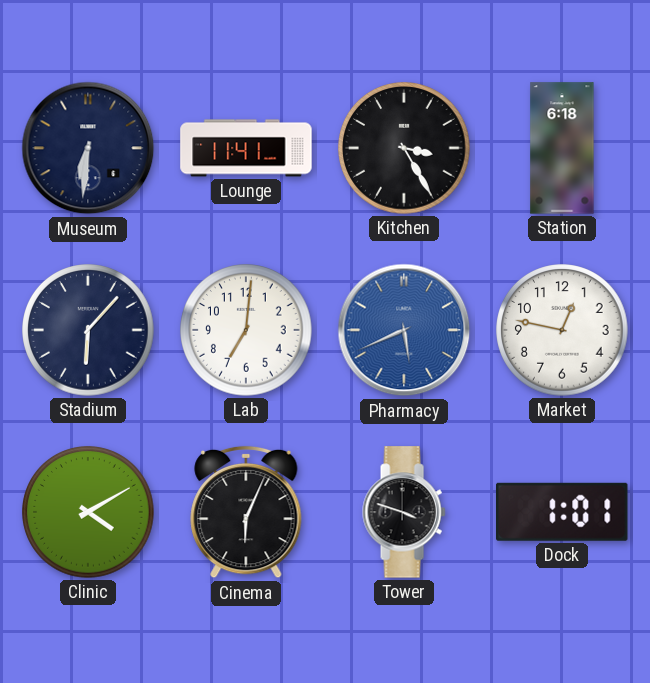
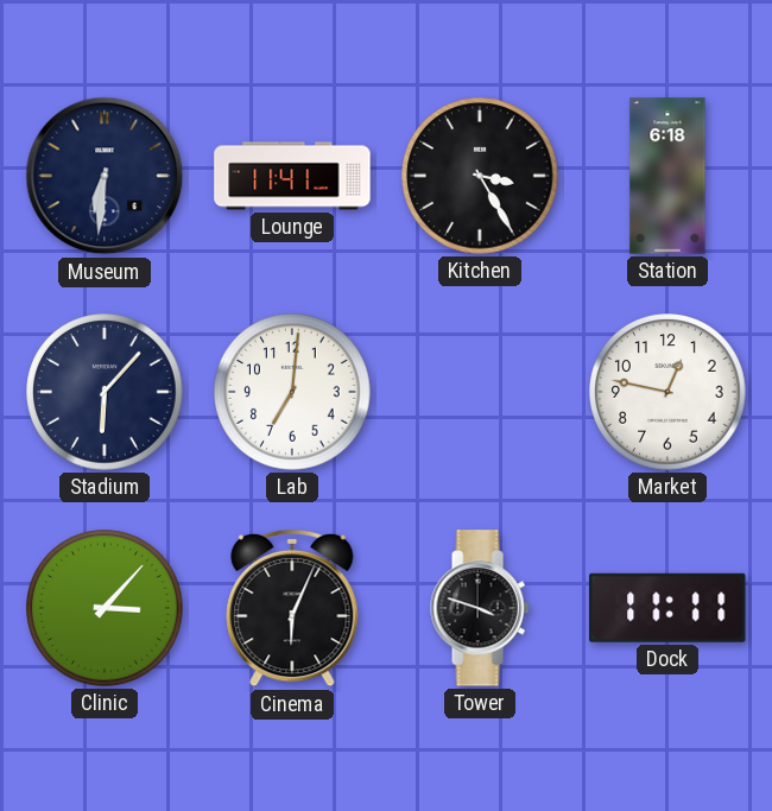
Pharmacy: 5:41 -> none (404, 330)
Clinic: 4:10 -> 3:07 (105, 608)
Dock: 1:01 -> 11:11 (669, 608)
